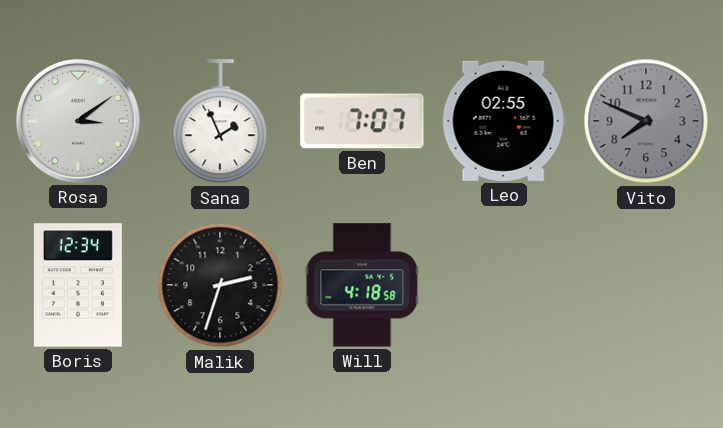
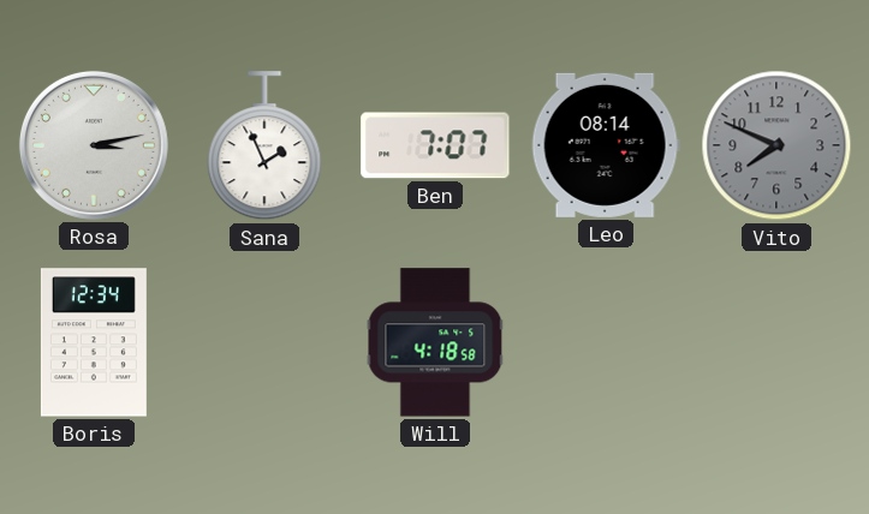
Rosa: 3:09 -> 3:13 (94, 145)
Leo: 02:55 -> 08:14 (606, 145)
Malik: 2:33 -> none (220, 285)
